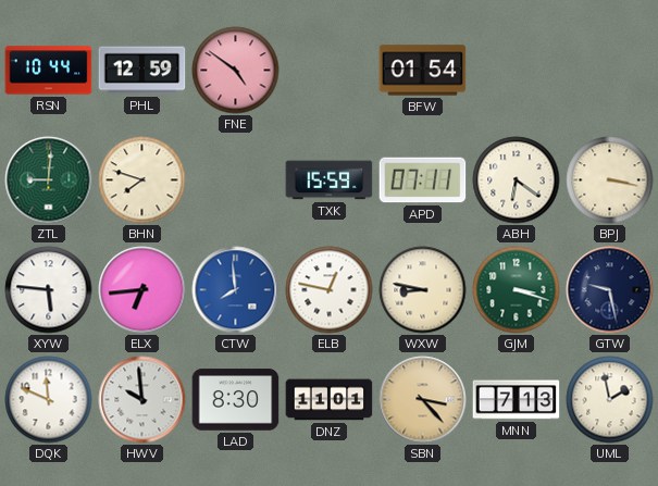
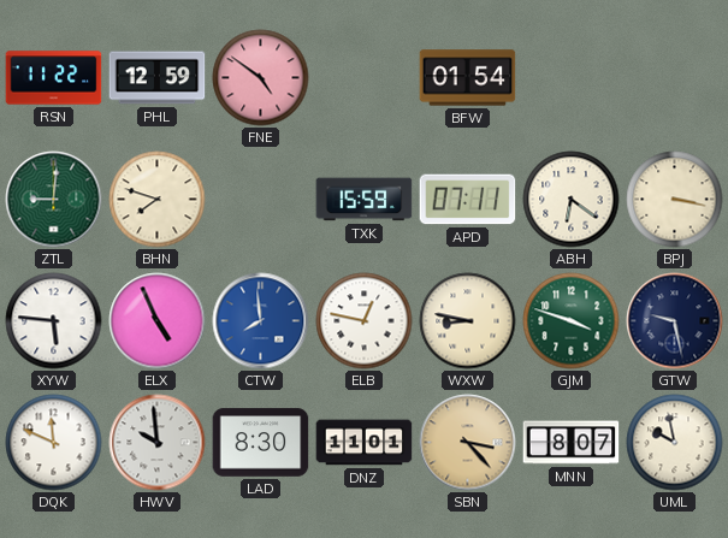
RSN: 10:44 -> 11:22 (54, 78)
ELX: 6:44 -> 4:56 (158, 321)
GJM: 3:18 -> 3:48 (572, 321)
MNN: 7:13 -> 8:07 (572, 443)
UML: 1:58 -> 9:58 (675, 443)
